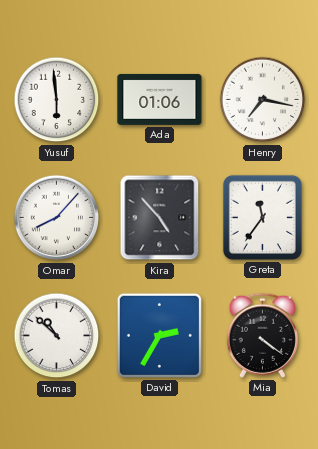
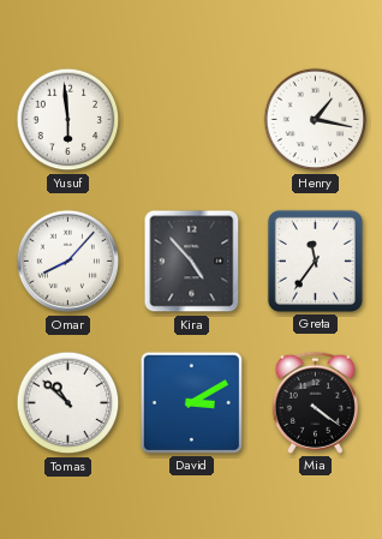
Ada: 01:06 -> none (160, 99)
Henry: 7:17 -> 1:17 (316, 120)
David: 2:35 -> 3:10 (191, 402)
